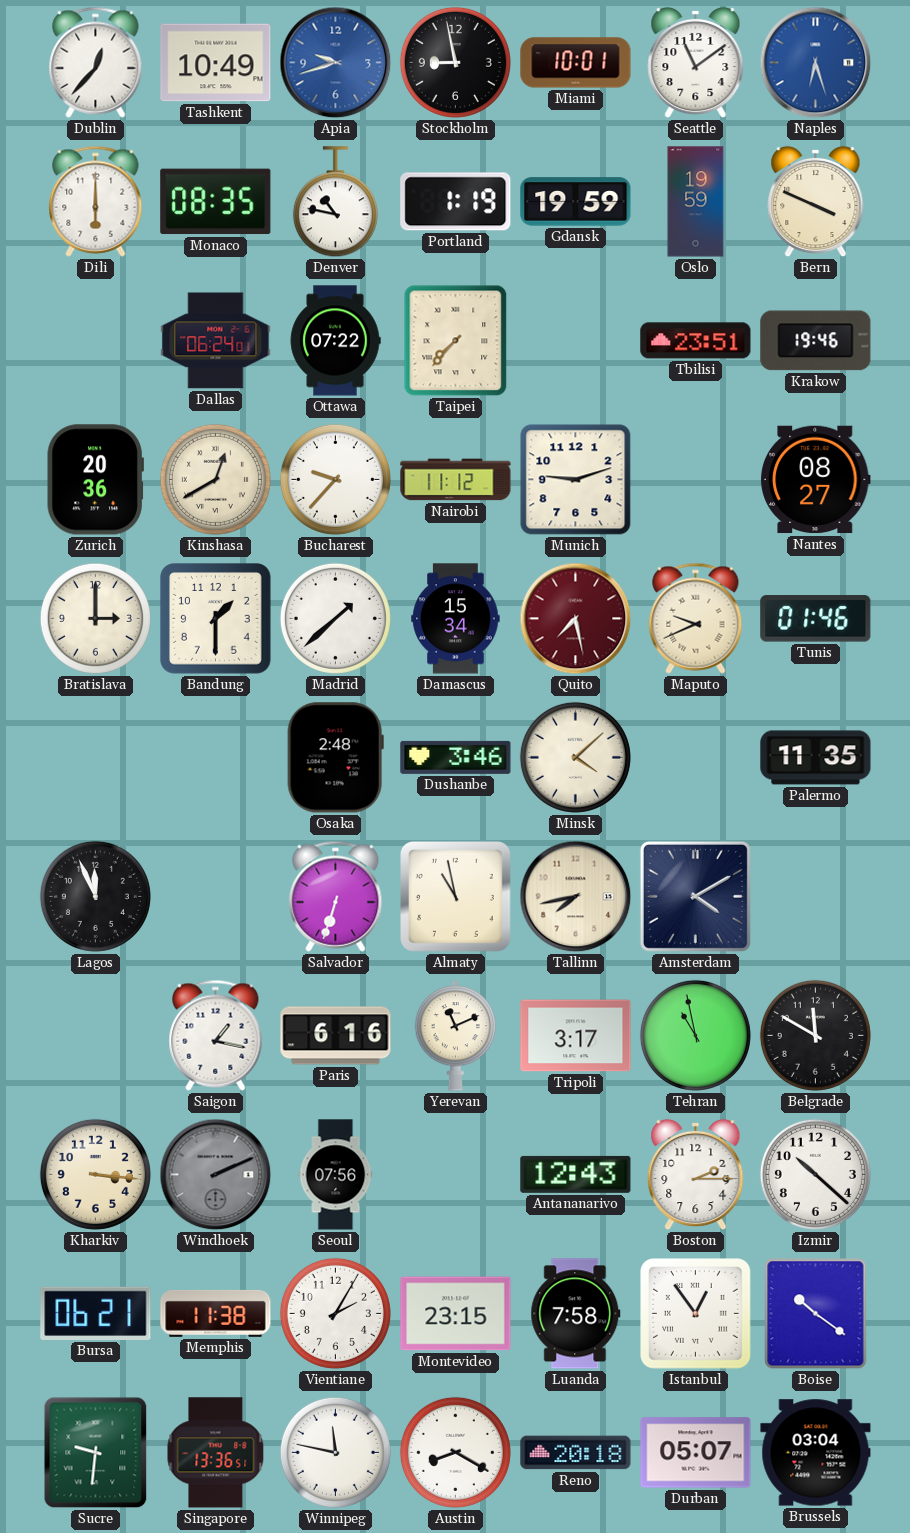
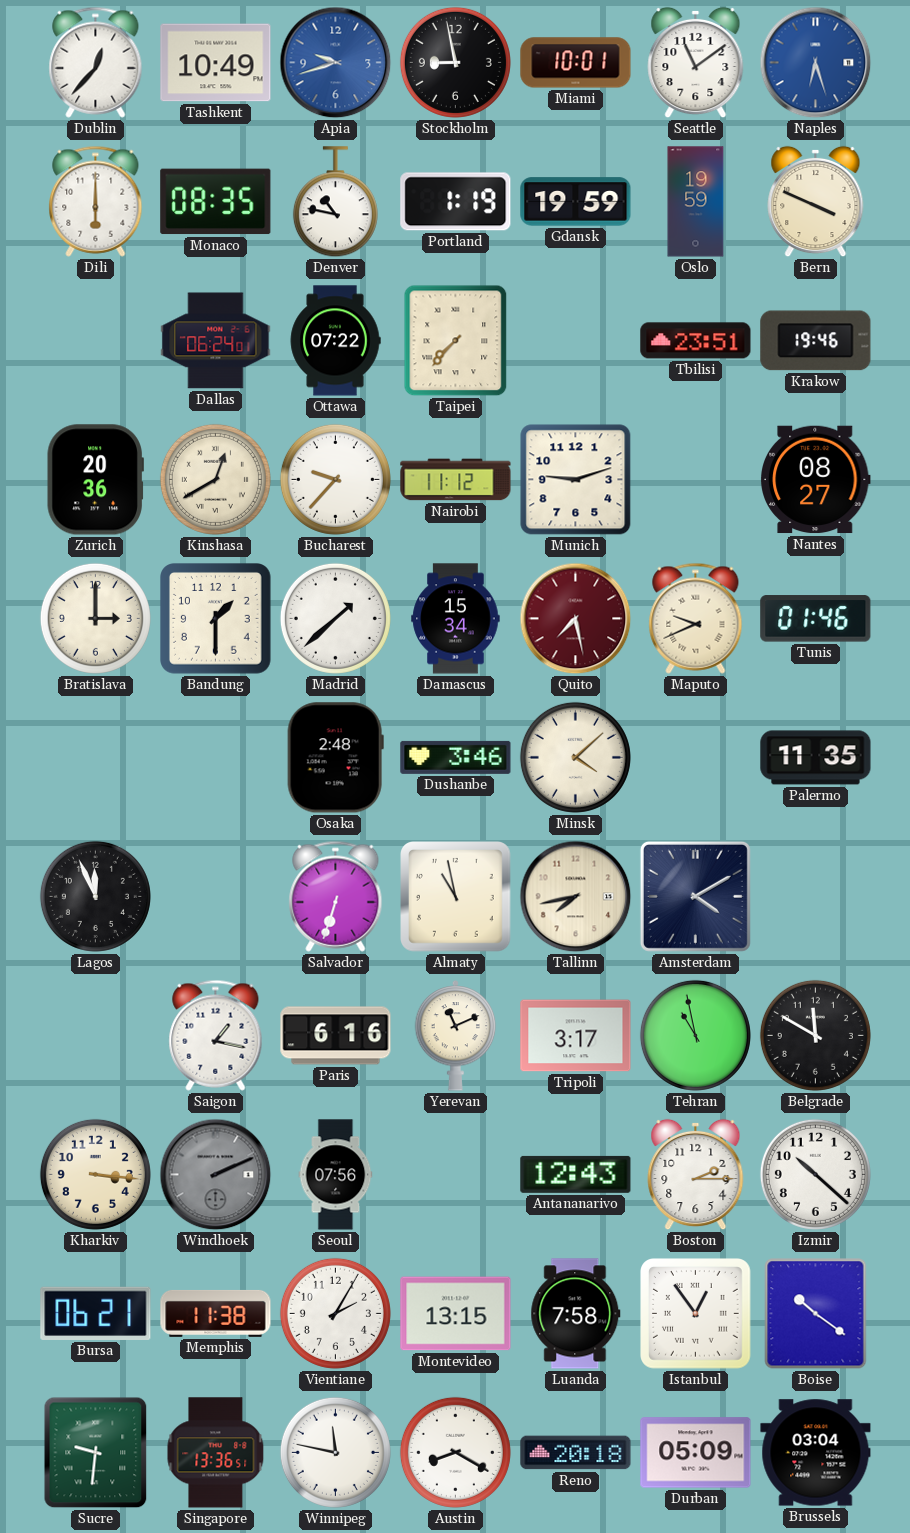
Montevideo: 23:15 -> 13:15 (456, 1314)
Durban: 05:07 -> 05:09 (696, 1453)
